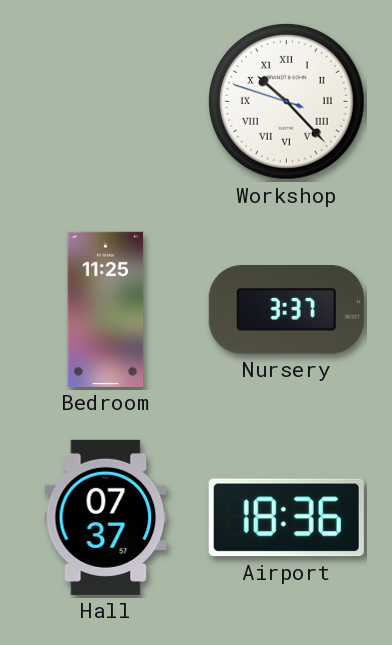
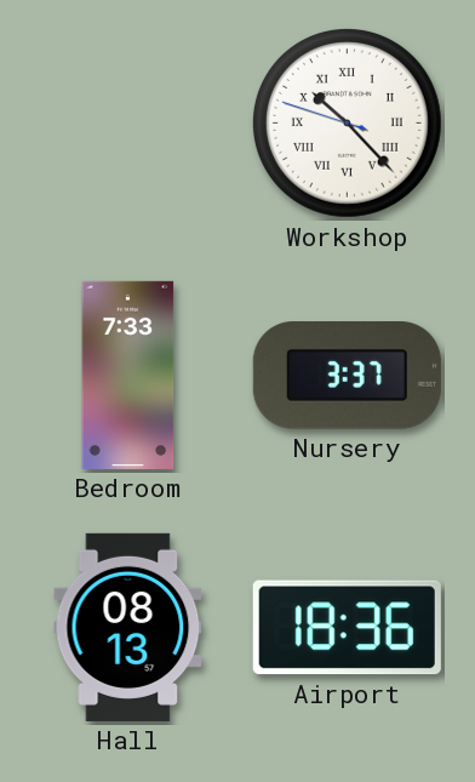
Bedroom: 11:25 -> 7:33 (128, 375)
Hall: 07:37 -> 08:13 (128, 627)
